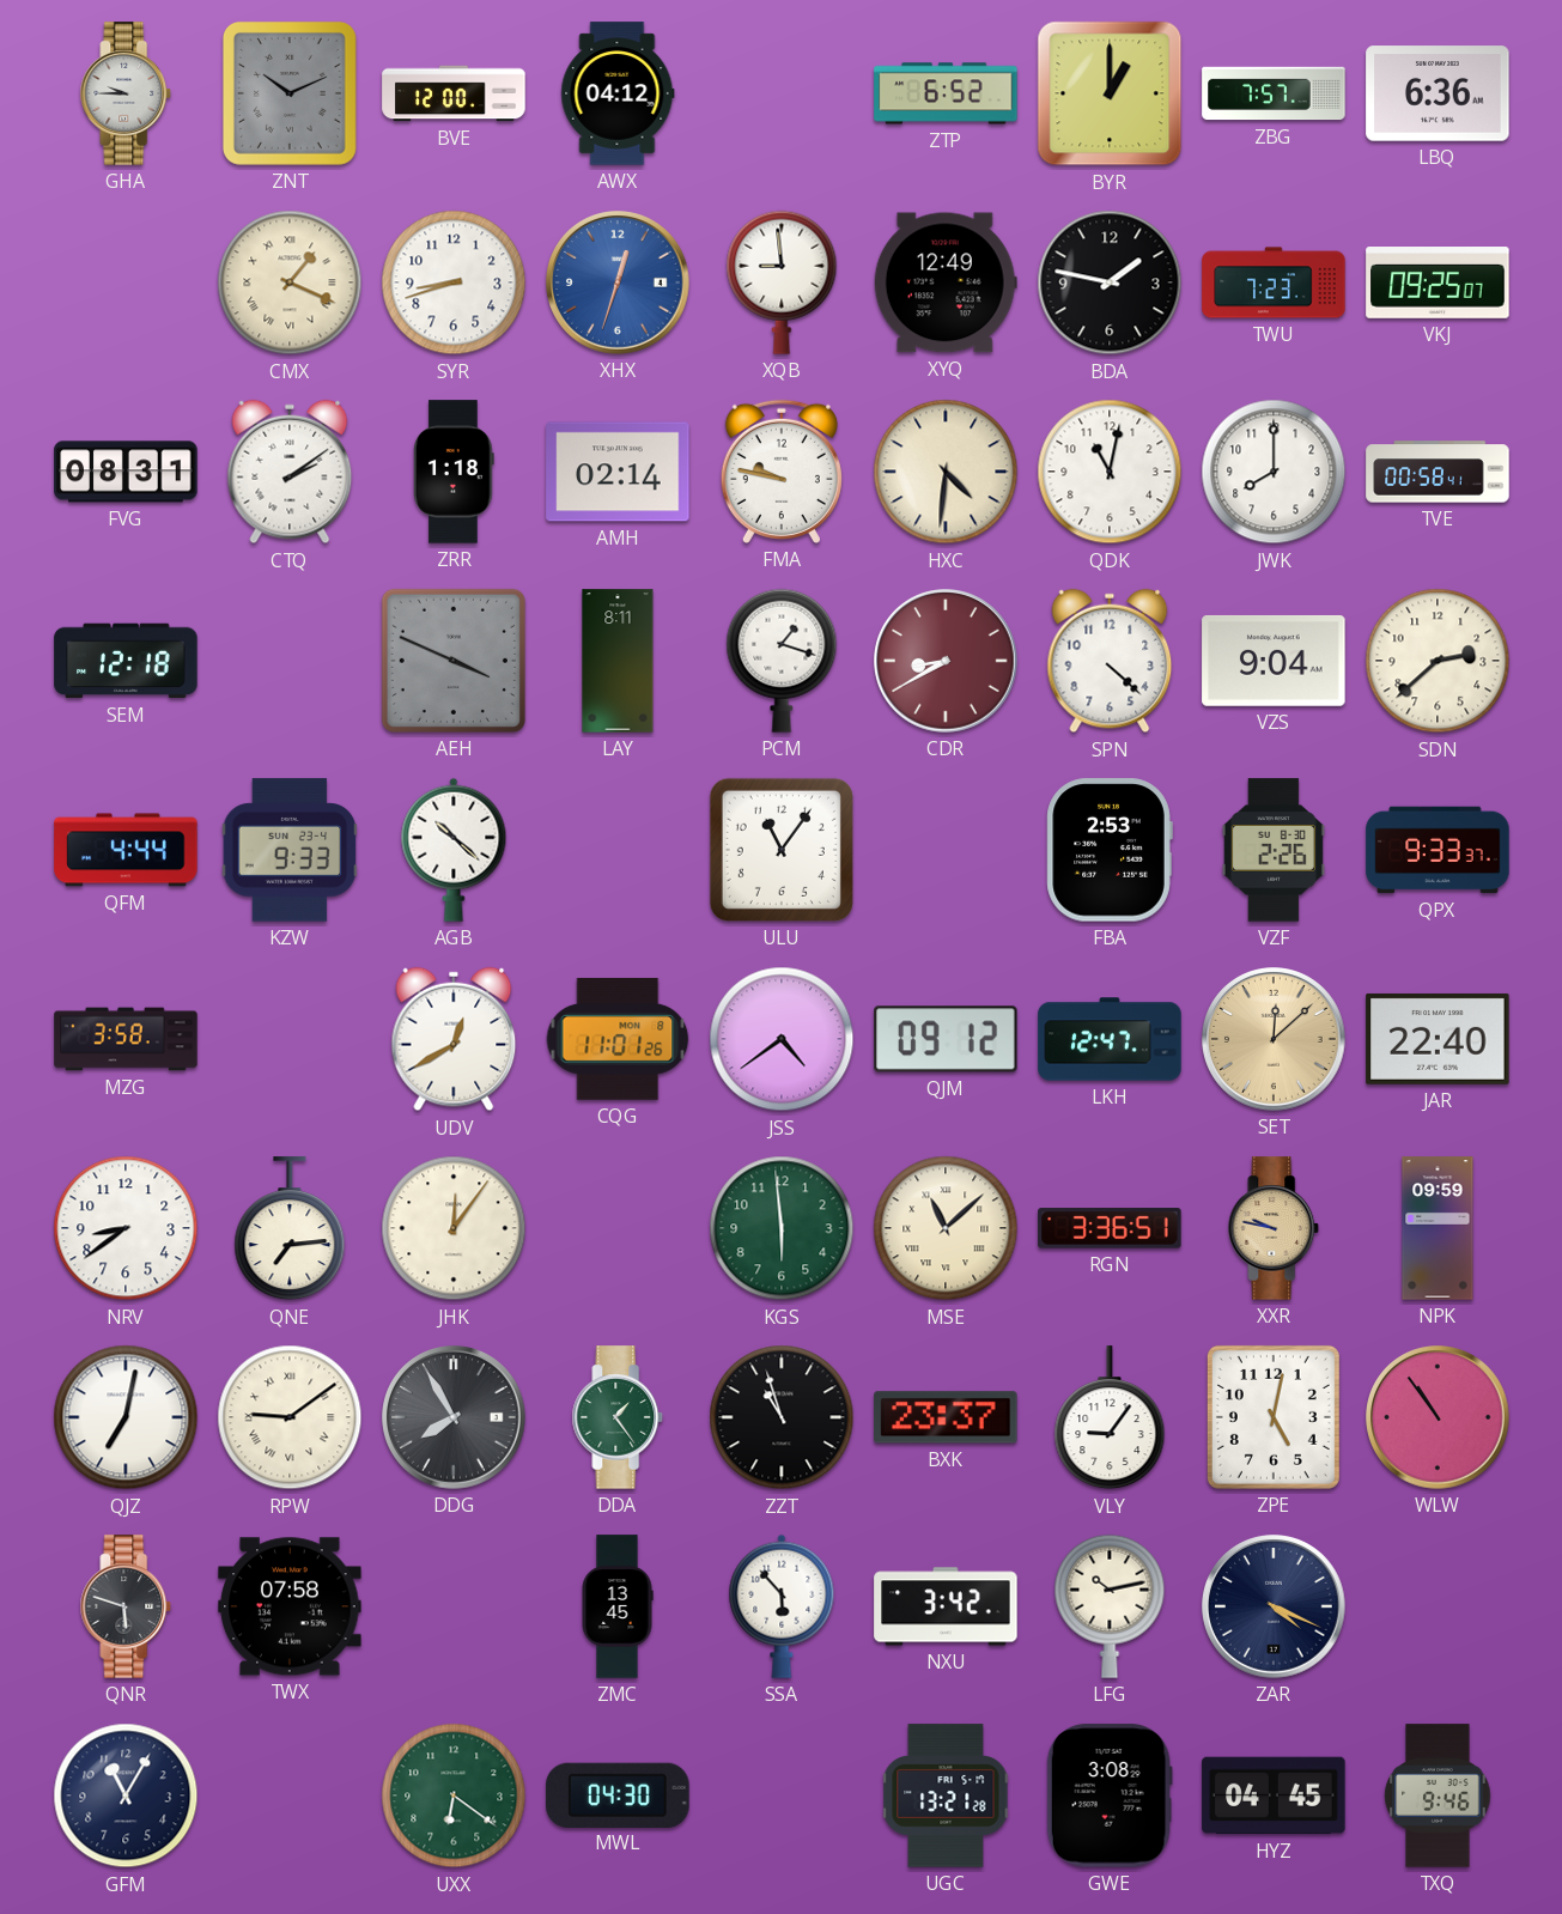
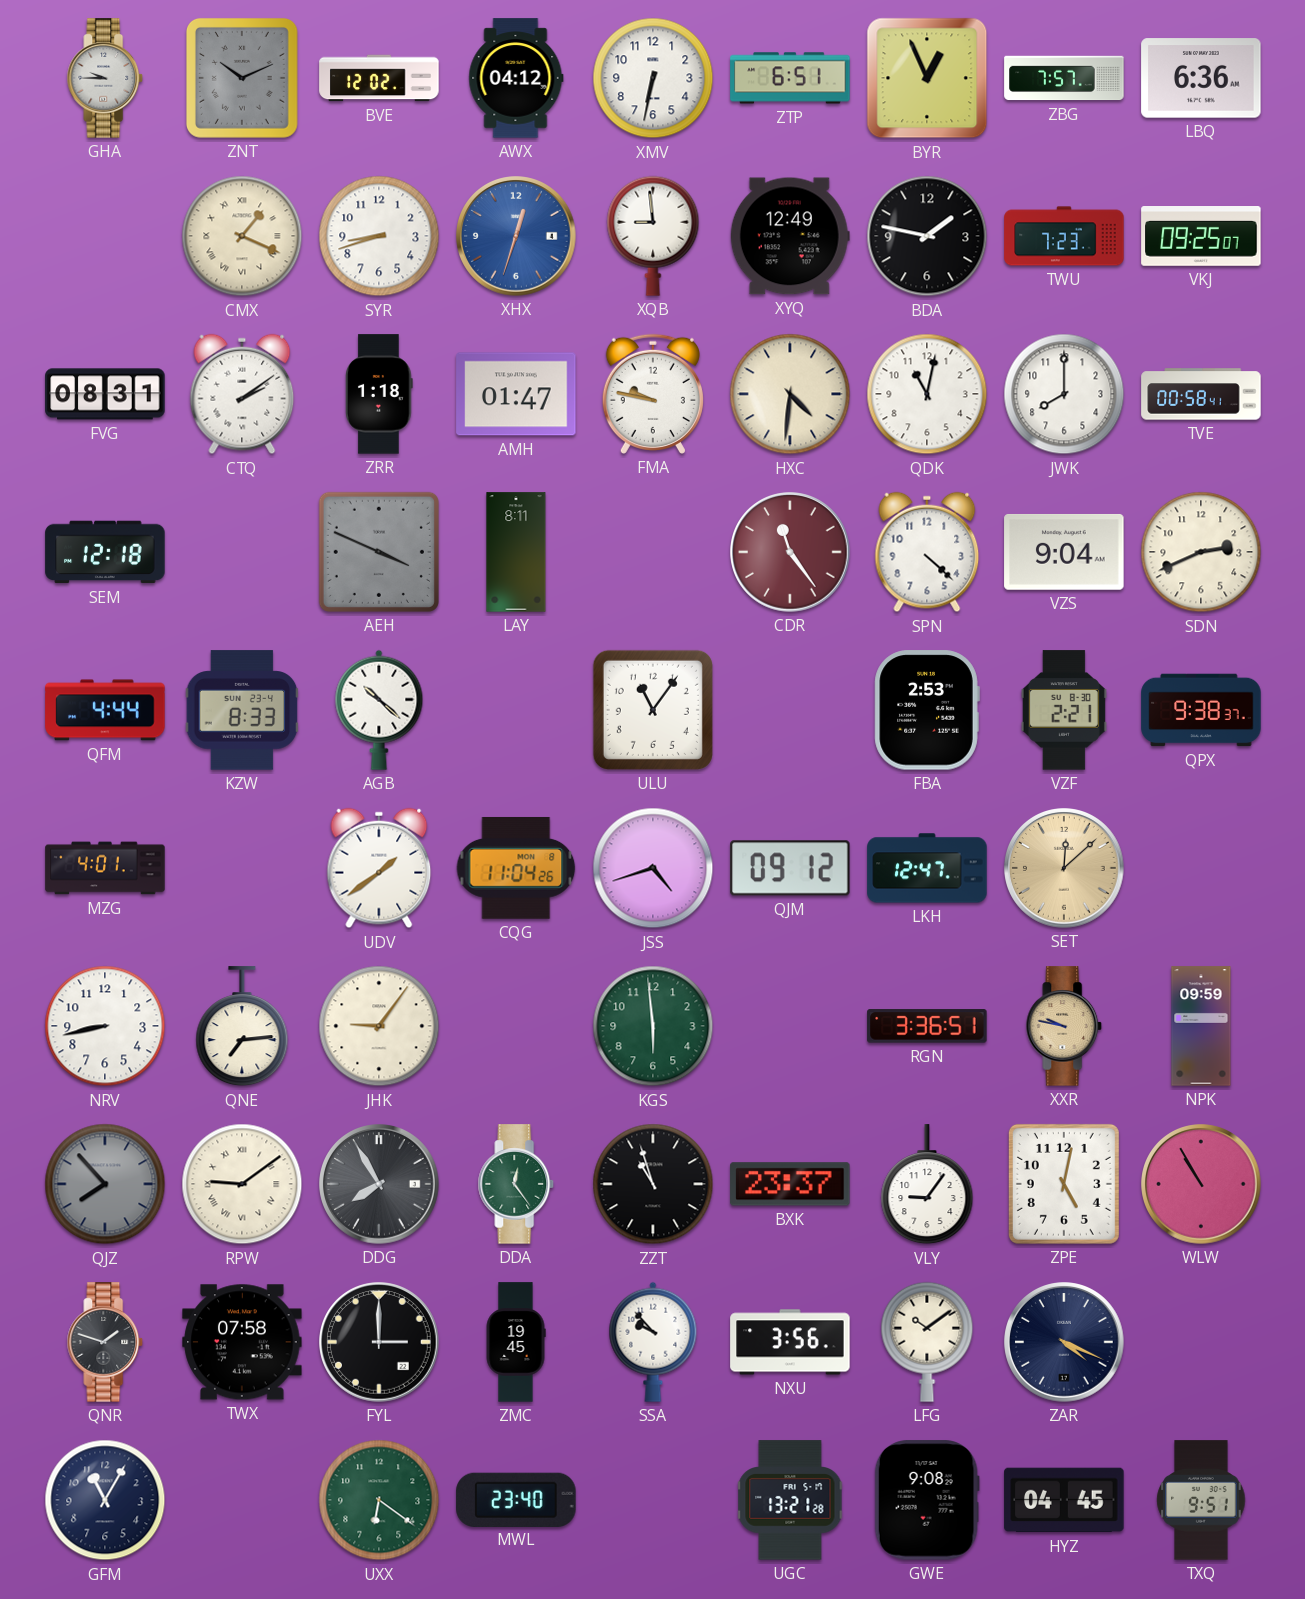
BVE: 12:00 -> 12:02 (379, 78)
XMV: none -> 6:32 (653, 78)
ZTP: 6:52 -> 6:51 (790, 78)
BYR: 1:00 -> 12:56 (927, 78)
AMH: 02:14 -> 01:47 (516, 394)
PCM: 1:18 -> none (782, 661)
CDR: 8:40 -> 11:24 (790, 552)
SDN: 2:38 -> 2:41 (1201, 552)
KZW: 9:33 -> 8:33 (242, 710)
VZF: 2:26 -> 2:21 (1064, 710)
QPX: 9:33 -> 9:38 (1201, 710)
MZG: 3:58 -> 4:01 (105, 868)
UDV: 12:40 -> 1:39 (379, 868)
CQG: 11:01 -> 11:04 (516, 868)
JSS: 4:39 -> 4:42 (653, 868)
JAR: 22:40 -> none (1438, 1039)
NRV: 8:39 -> 8:43 (105, 1026)
JHK: 12:06 -> 9:06 (379, 1026)
MSE: 11:08 -> none (946, 1228)
QJZ: 7:02 -> 7:53 (105, 1184)
QJZ dial: white -> grey (105, 1184)
DDA: 1:24 -> 12:24 (516, 1184)
WLW: 10:54 -> 10:55 (1201, 1184)
QNR: 5:48 -> 1:48 (105, 1342)
FYL: none -> 3:00 (379, 1342)
ZMC: 13:45 -> 19:45 (516, 1342)
SSA: 5:53 -> 9:53 (653, 1342)
NXU: 3:42 -> 3:56 (790, 1342)
LFG: 10:13 -> 10:09 (927, 1342)
MWL: 04:30 -> 23:40 (516, 1499)
GWE: 3:08 -> 9:08 (927, 1500)
TXQ: 9:46 -> 9:51 (1201, 1500)
